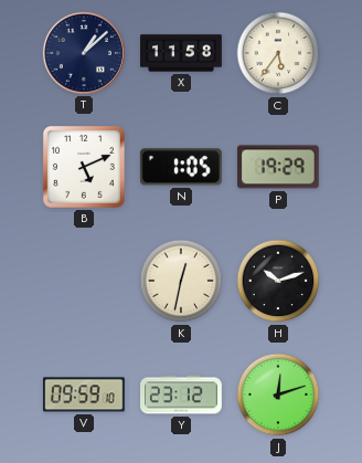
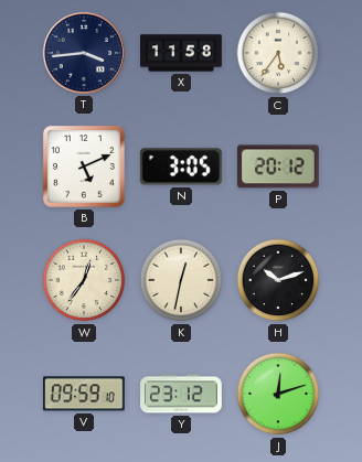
T: 1:08 -> 3:44 (84, 53)
N: 1:05 -> 3:05 (181, 166)
P: 19:29 -> 20:12 (278, 166)
W: none -> 12:36 (84, 280)
